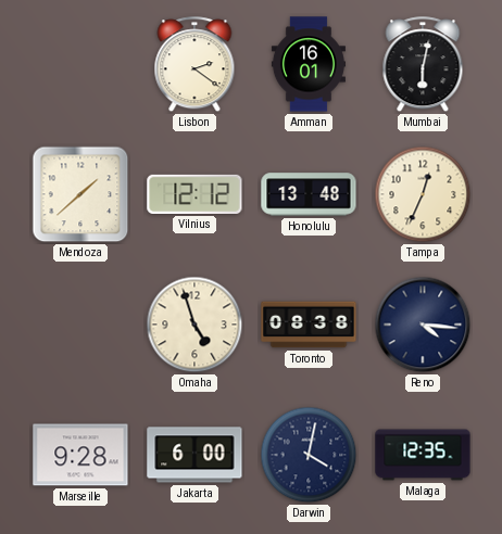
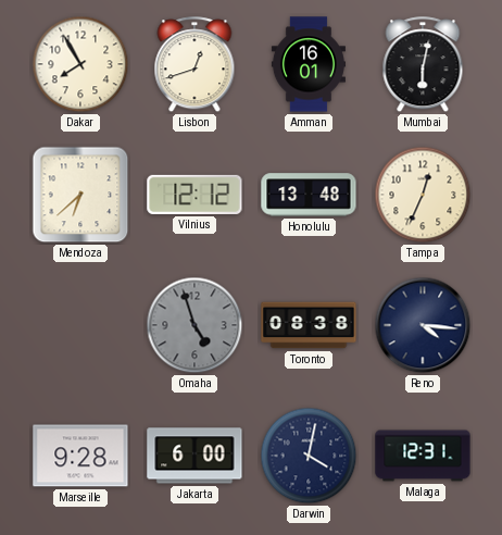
Dakar: none -> 7:55 (80, 64)
Lisbon: 2:21 -> 12:42 (194, 65)
Mendoza: 1:38 -> 6:38 (80, 195)
Omaha dial: cream -> grey (194, 325)
Malaga: 12:35 -> 12:31 (423, 456)
